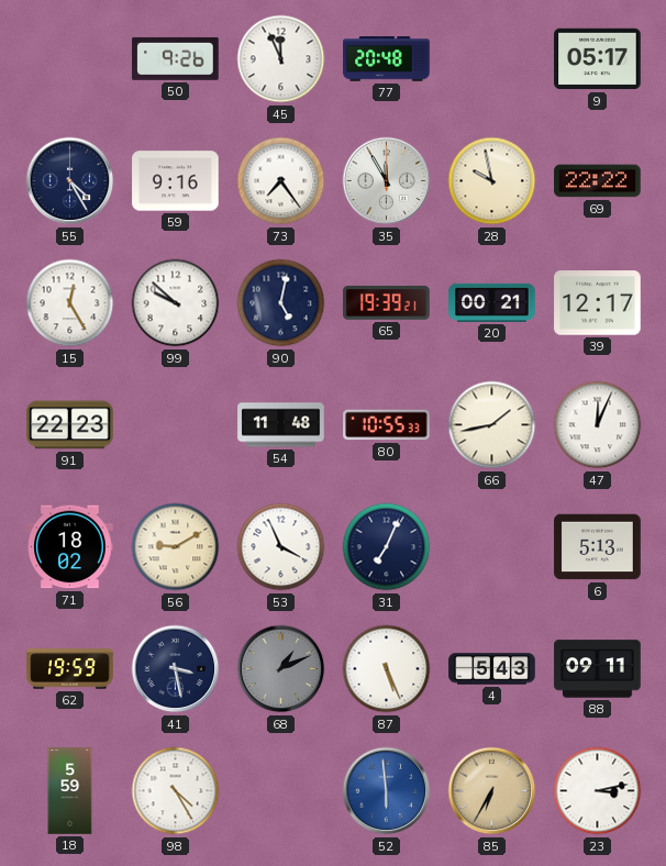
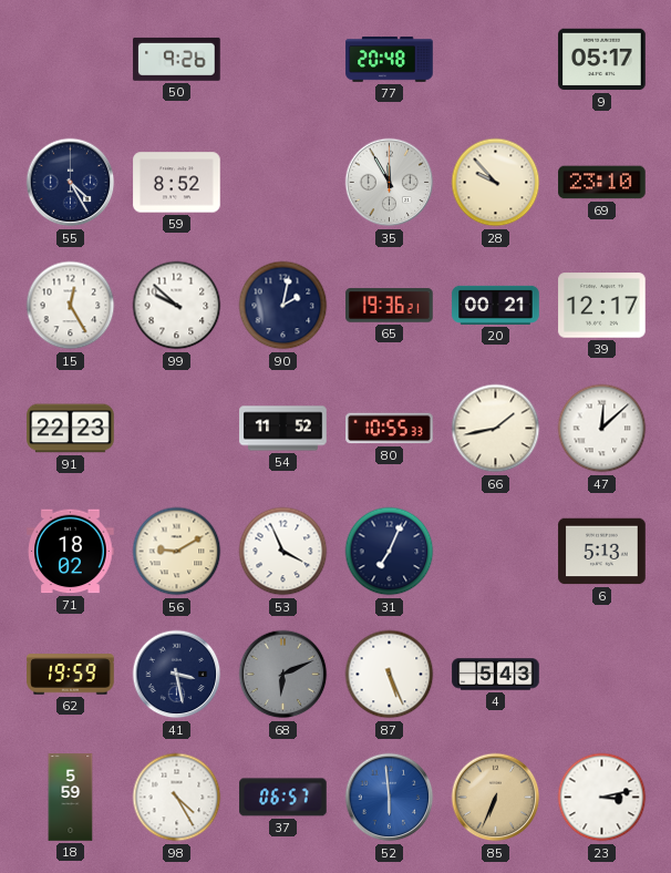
45: 11:56 -> none (281, 59)
59: 9:16 -> 8:52 (177, 183)
73: 7:24 -> none (281, 181)
28: 9:58 -> 9:53 (496, 183)
69: 22:22 -> 23:10 (602, 183)
90: 5:02 -> 2:02 (283, 306)
65: 19:39 -> 19:36 (390, 306)
54: 11:48 -> 11:52 (283, 429)
47: 12:04 -> 12:08 (602, 429)
68: 1:11 -> 6:11 (283, 675)
88: 09:11 -> none (598, 669)
37: none -> 06:57 (283, 798)
85: 6:35 -> 6:34 (496, 798)
